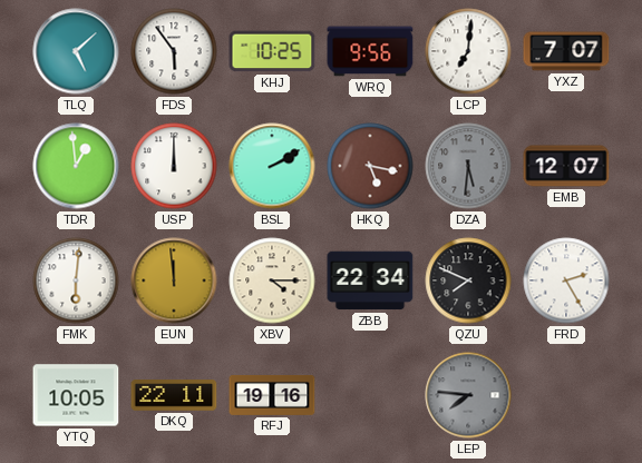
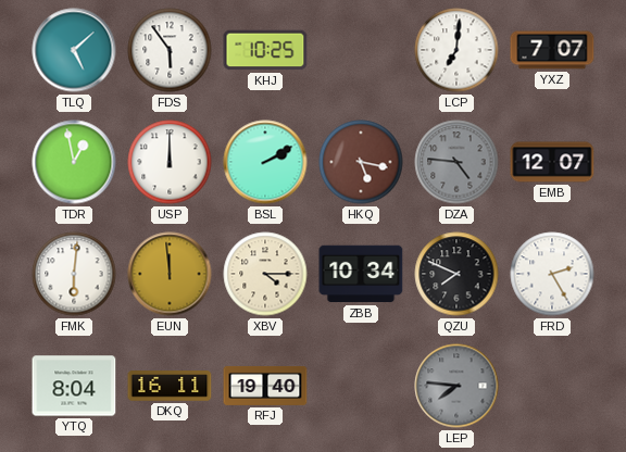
WRQ: 9:56 -> none (370, 51)
TDR: 12:59 -> 12:58 (74, 162)
DZA: 5:31 -> 4:46 (456, 162)
ZBB: 22:34 -> 10:34 (361, 274)
YTQ: 10:05 -> 8:04 (74, 386)
DKQ: 22:11 -> 16:11 (170, 386)
RFJ: 19:16 -> 19:40 (265, 386)
